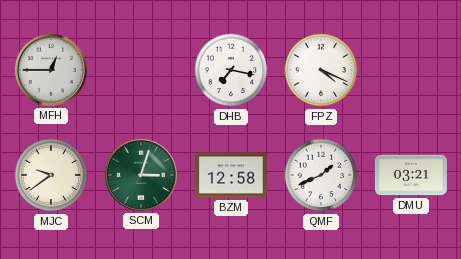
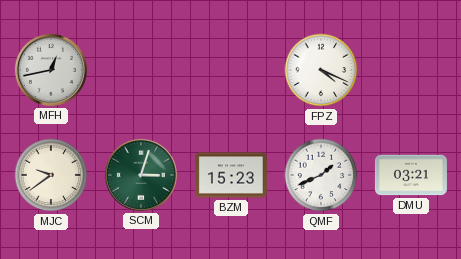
MFH: 12:45 -> 12:43 (51, 70)
DHB: 7:17 -> none (231, 70)
BZM: 12:58 -> 15:23 (231, 175)
